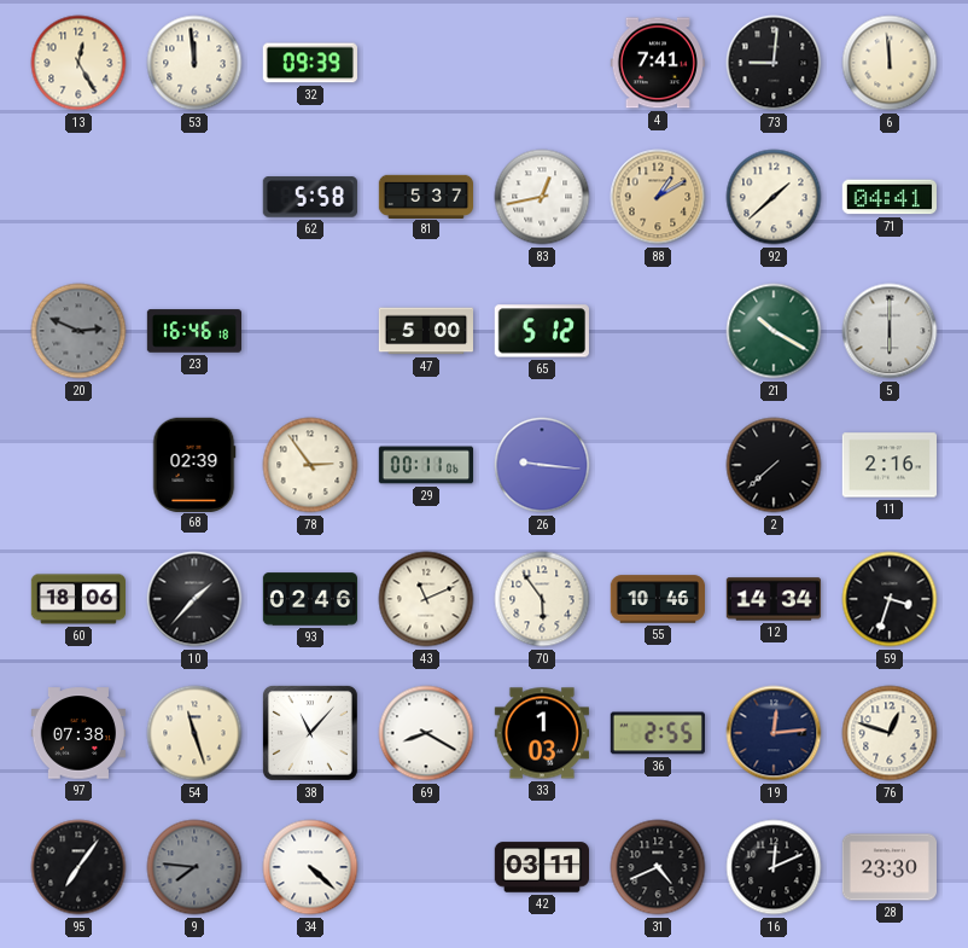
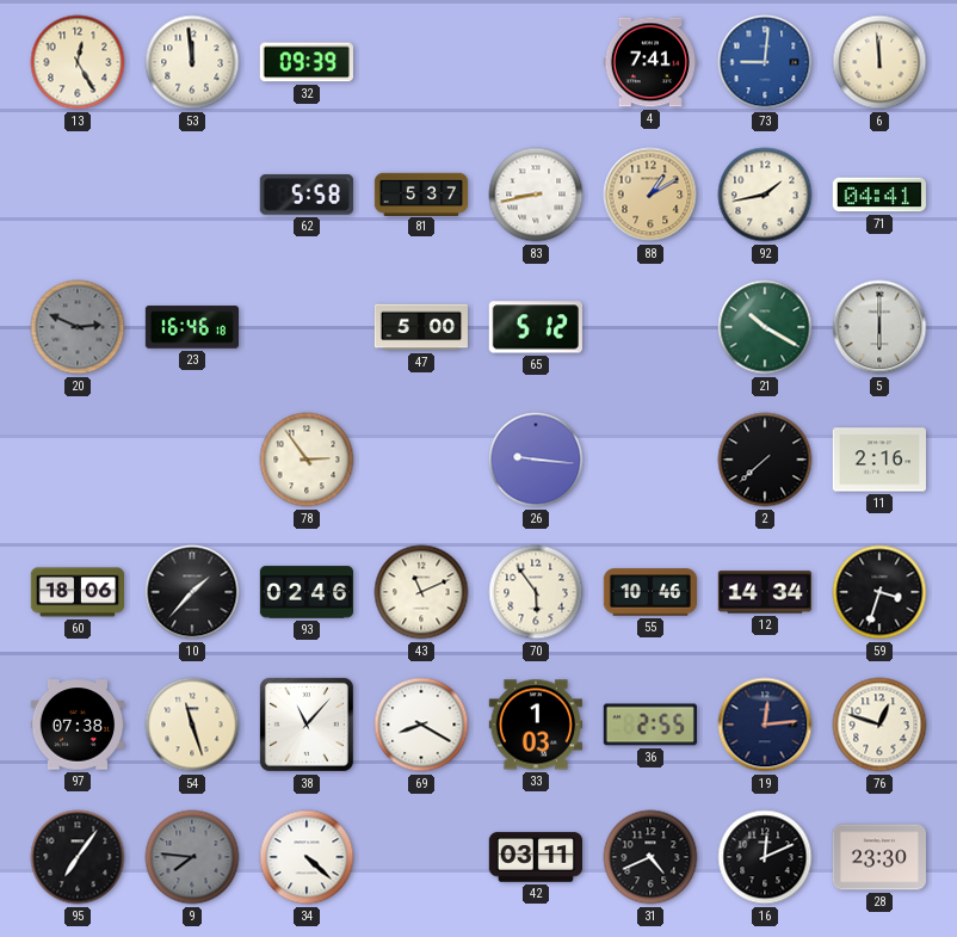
73 dial: black -> blue (765, 62)
83: 12:43 -> 8:43 (536, 195)
92: 1:38 -> 1:43 (765, 195)
68: 02:39 -> none (194, 464)
29: 00:11 -> none (426, 465)
